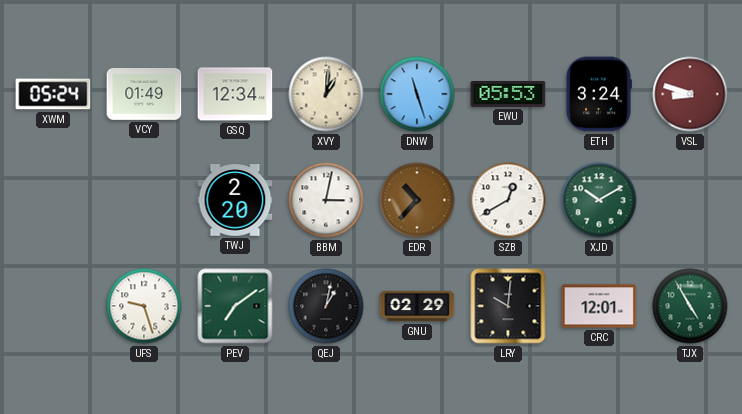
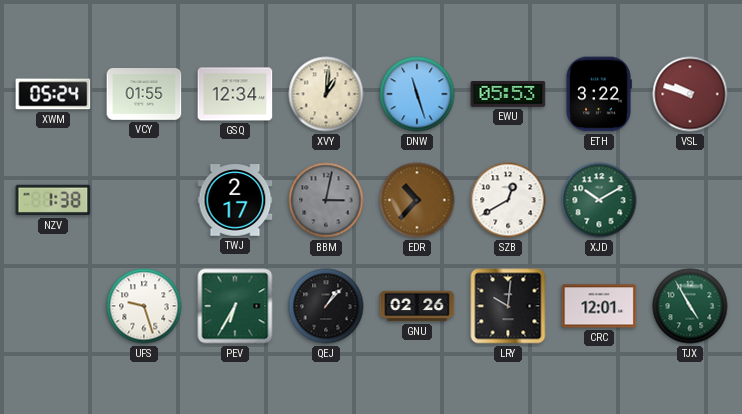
VCY: 01:49 -> 01:55 (144, 95)
ETH: 3:24 -> 3:22 (599, 94)
VSL: 8:48 -> 9:48 (690, 94)
NZV: none -> 1:38 (53, 200)
TWJ: 2:20 -> 2:17 (235, 200)
BBM dial: white -> grey (326, 200)
PEV: 7:09 -> 6:35 (235, 306)
QEJ: 1:02 -> 1:07 (326, 306)
GNU: 02:29 -> 02:26 (417, 306)
